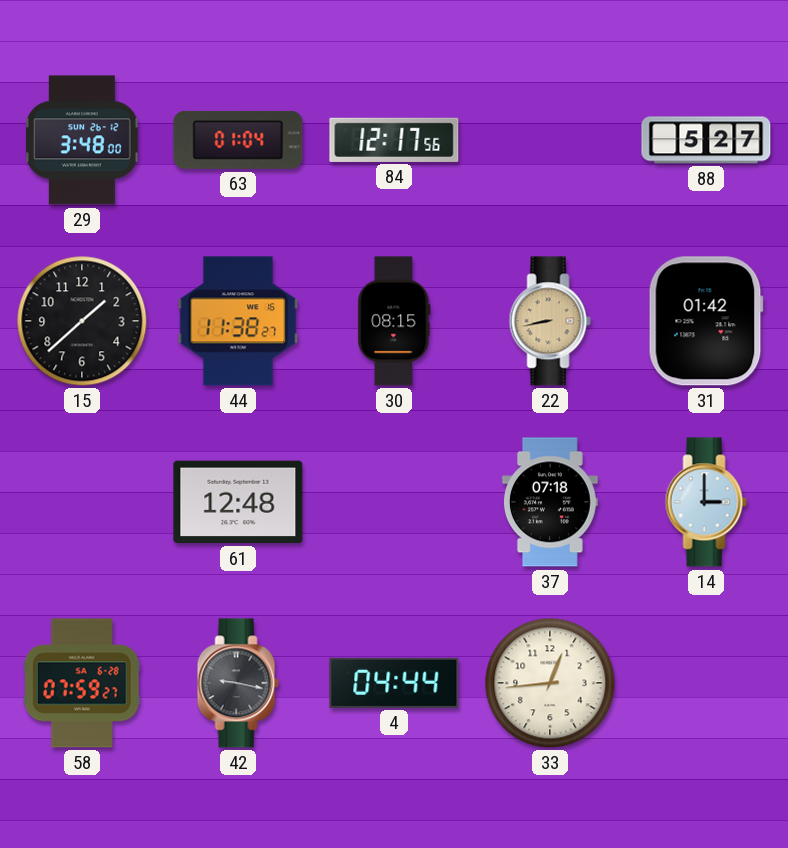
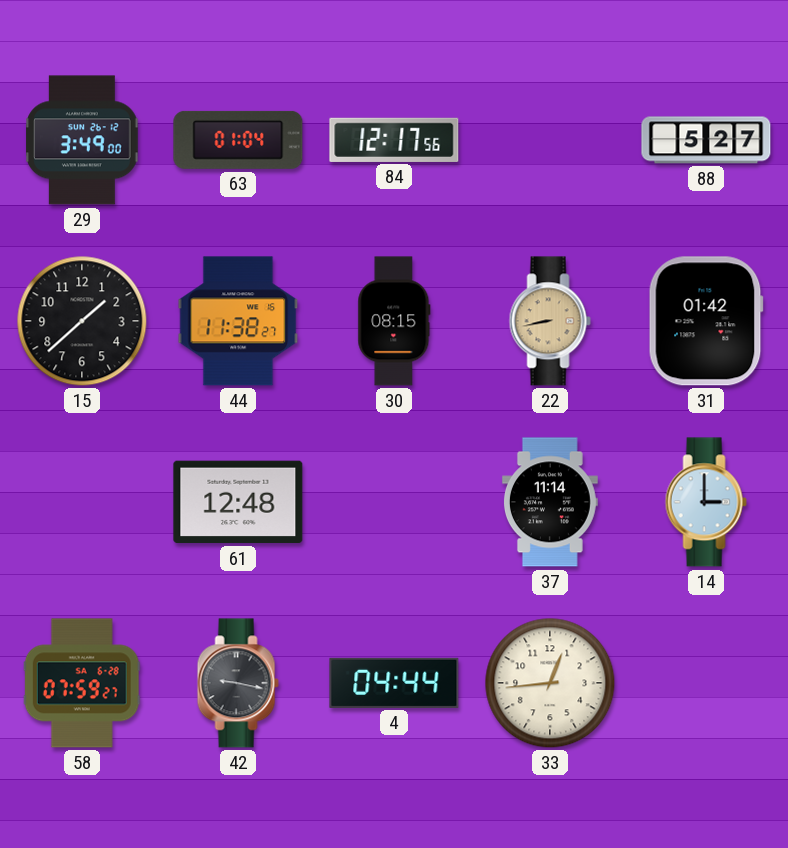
29: 3:48 -> 3:49 (82, 140)
37: 07:18 -> 11:14 (550, 502)
